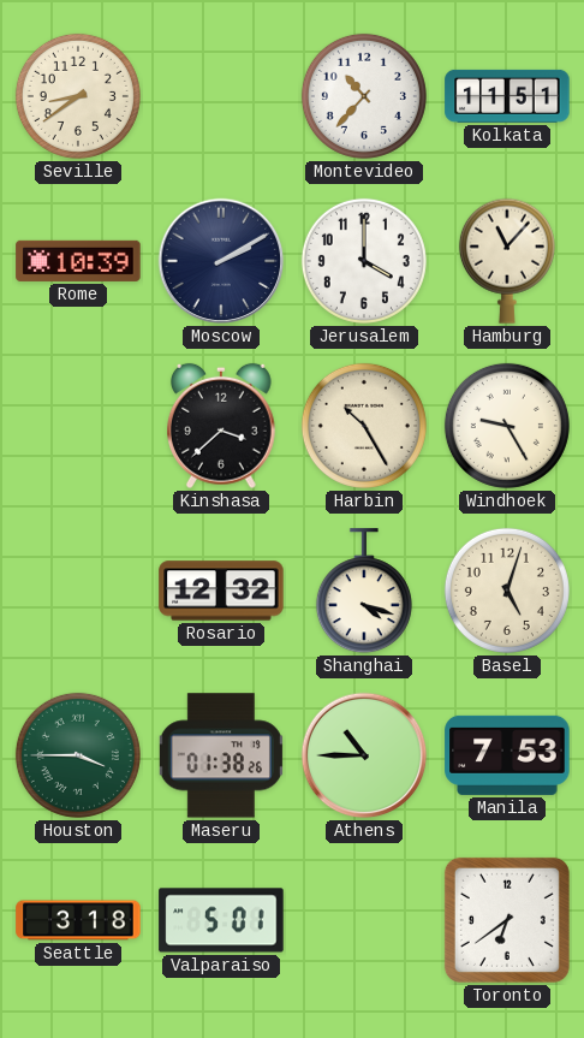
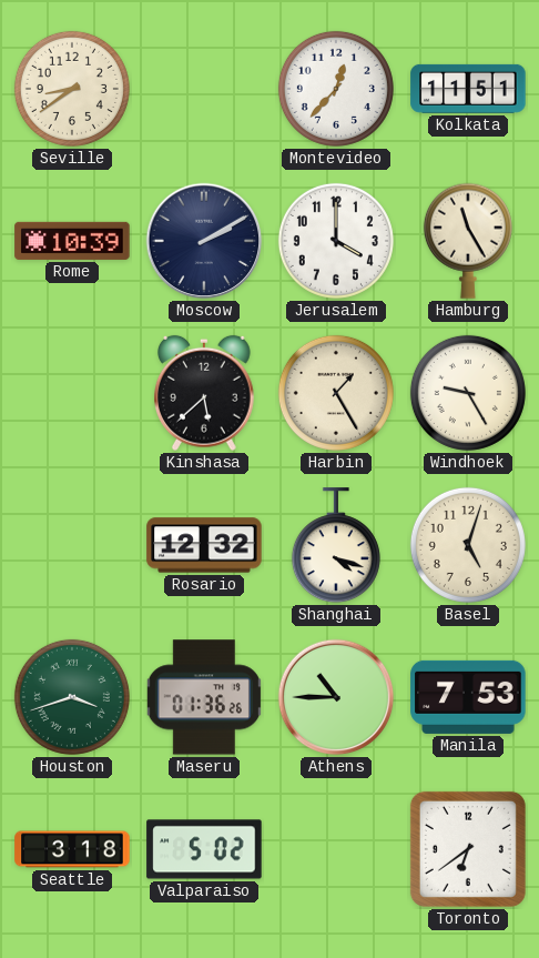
Montevideo: 10:37 -> 12:37 (336, 89)
Hamburg: 11:07 -> 11:25 (468, 241)
Kinshasa: 3:38 -> 5:38 (205, 393)
Harbin: 10:25 -> 1:25 (336, 393)
Houston: 3:45 -> 3:42 (72, 697)
Maseru: 01:38 -> 01:36 (204, 697)
Valparaiso: 5:01 -> 5:02 (204, 849)
